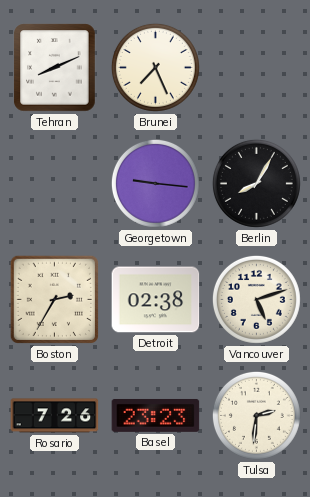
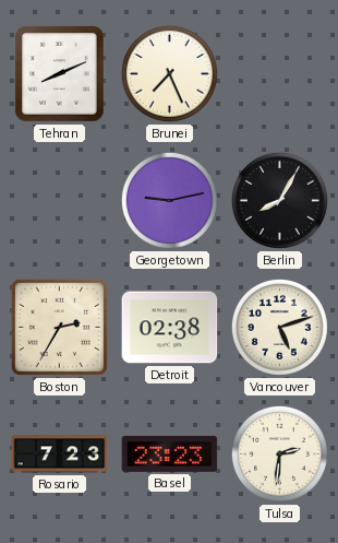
Georgetown: 9:16 -> 9:13 (169, 200)
Rosario: 7:26 -> 7:23 (60, 455)
